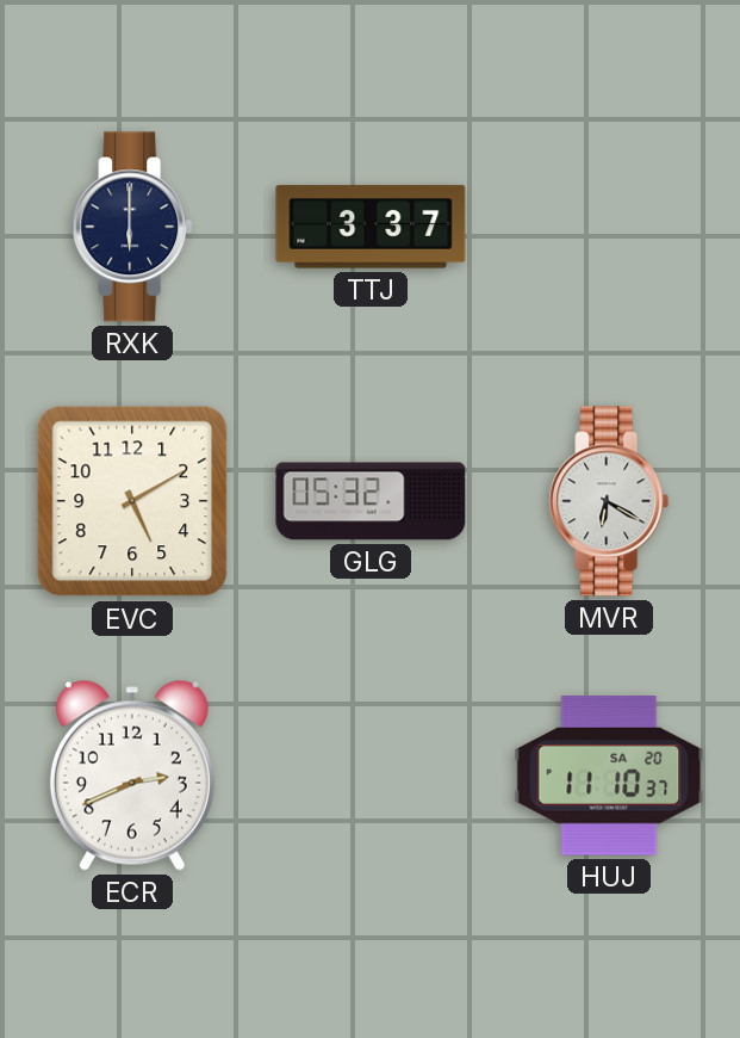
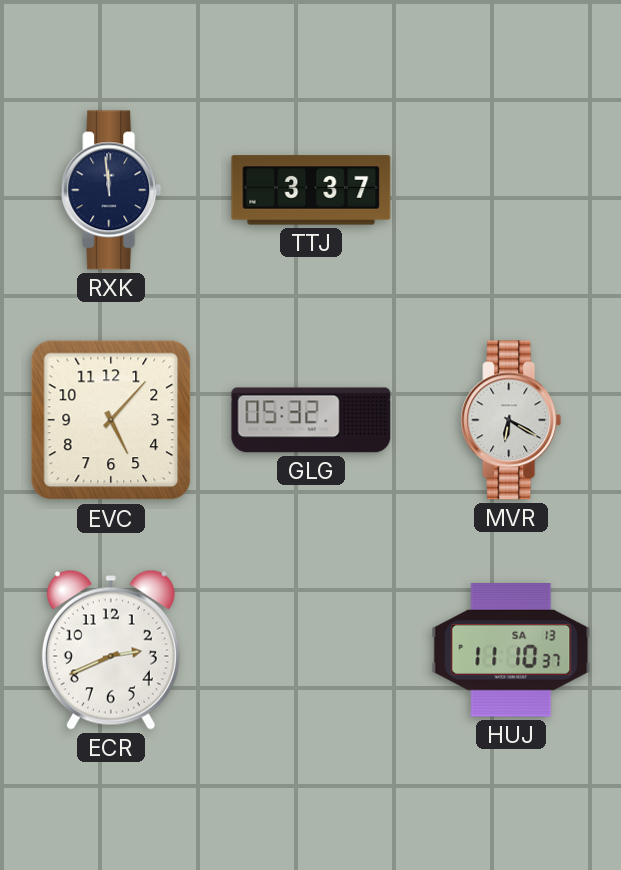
RXK: 6:00 -> 11:59 (111, 190)
EVC: 5:10 -> 5:07 (111, 420)
HUJ date: SA 20 -> SA 13 (511, 650)
